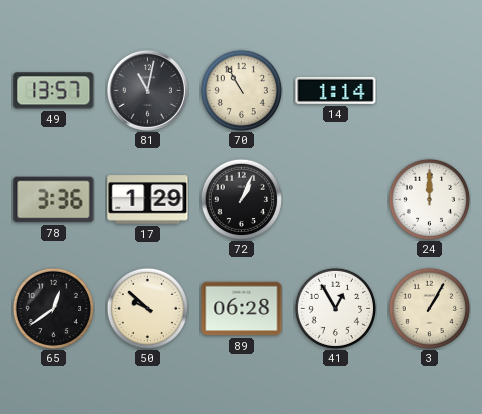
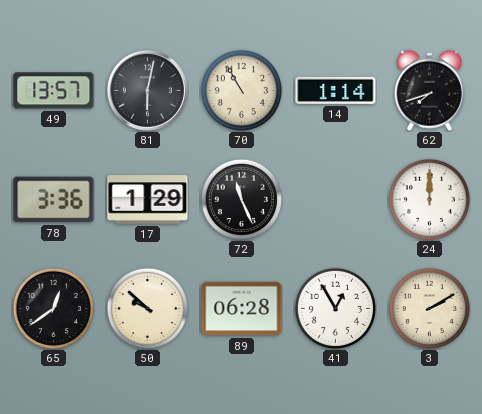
81: 11:02 -> 6:02 (147, 90)
62: none -> 7:42 (429, 90)
72: 1:04 -> 11:26 (241, 199)
3: 1:05 -> 2:10 (429, 308)
